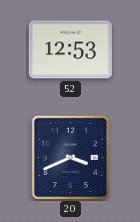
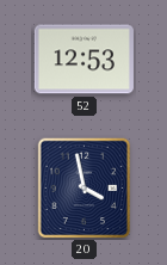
20: 3:41 -> 3:58 (85, 189)
